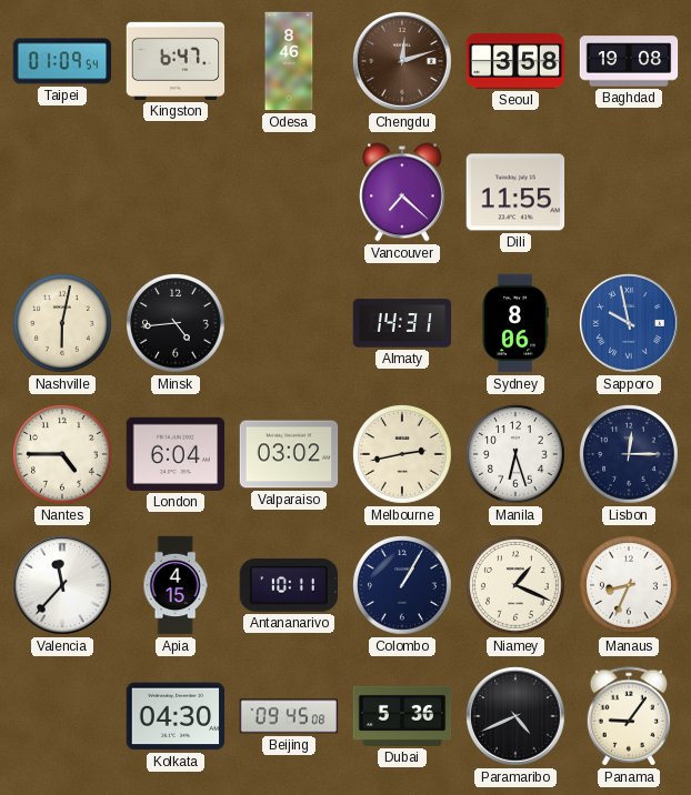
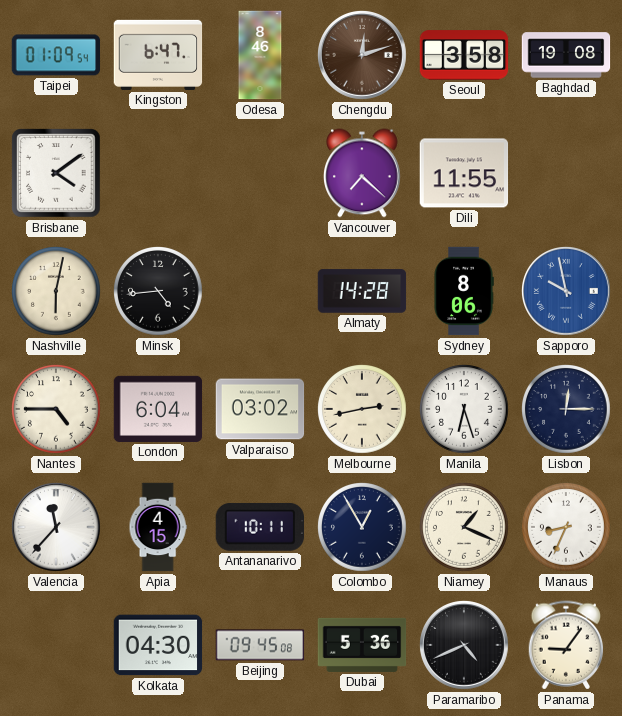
Brisbane: none -> 4:09 (56, 173)
Almaty: 14:31 -> 14:28 (362, 291)
Colombo: 1:05 -> 12:55 (363, 528)
